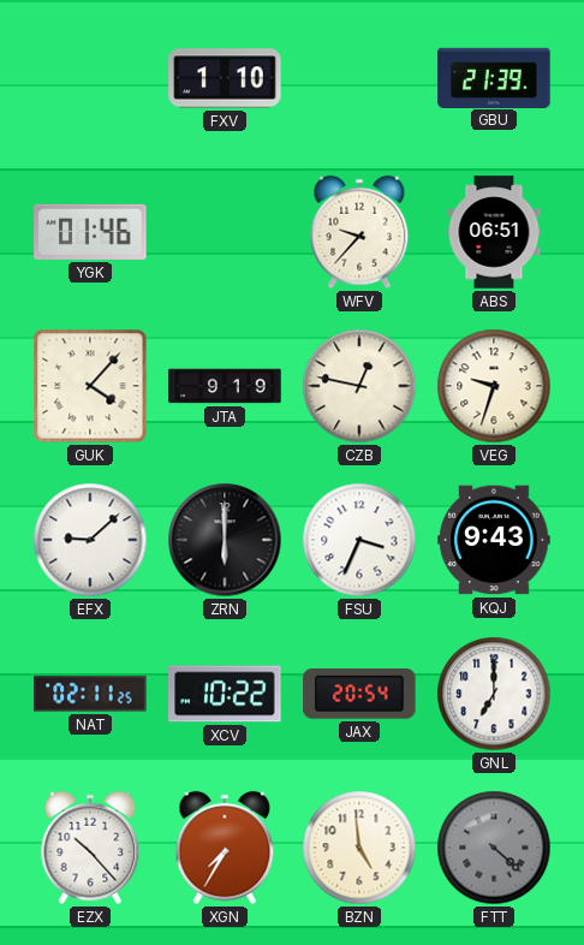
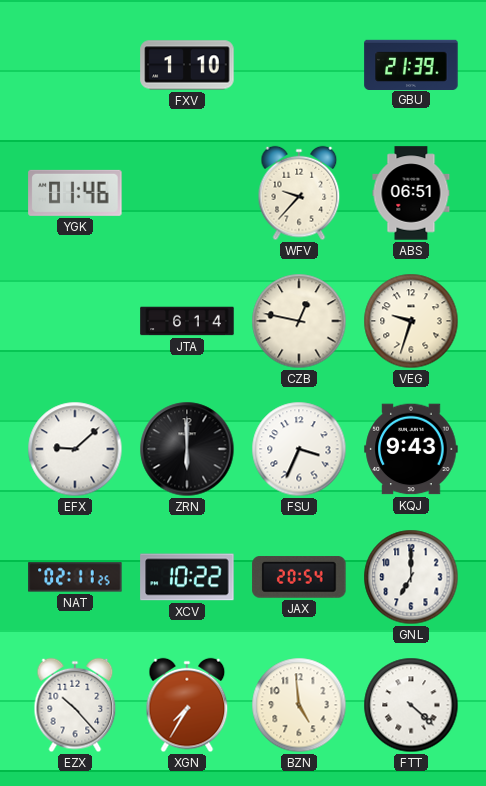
GUK: 4:07 -> none (90, 386)
JTA: 9:19 -> 6:14 (187, 321)
FTT dial: grey -> white (411, 705)
